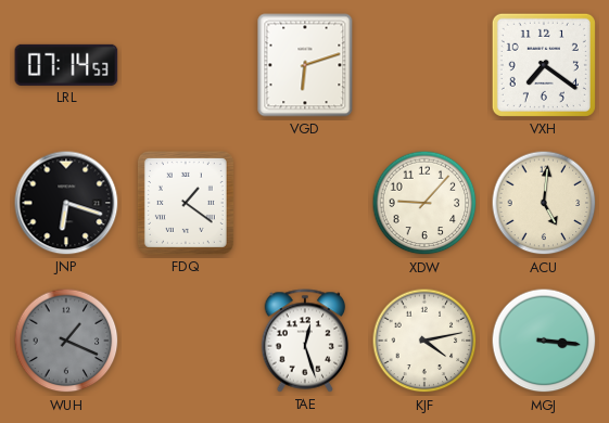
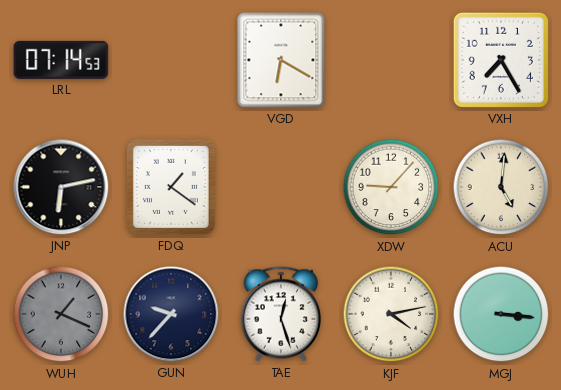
VGD: 6:12 -> 6:20 (281, 60)
VXH: 7:21 -> 7:25 (501, 60)
JNP: 6:18 -> 6:13 (61, 187)
GUN: none -> 9:37 (171, 314)
